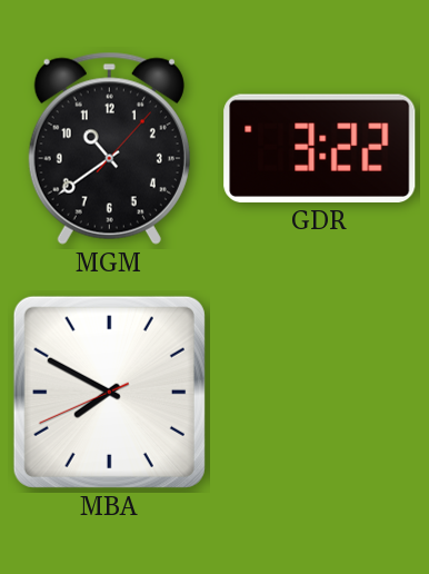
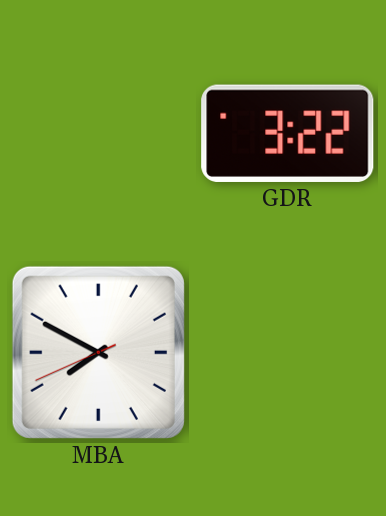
MGM: 10:39 -> none (109, 148)
